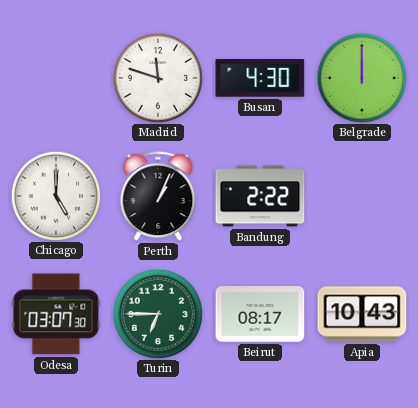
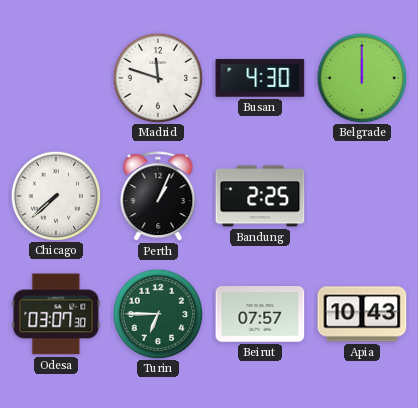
Chicago: 5:00 -> 7:38 (55, 195)
Bandung: 2:22 -> 2:25 (260, 196)
Beirut: 08:17 -> 07:57 (260, 314)
